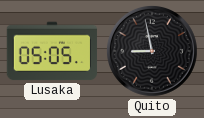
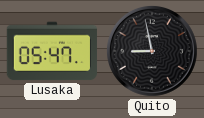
Lusaka: 05:05 -> 05:47 (52, 51)
